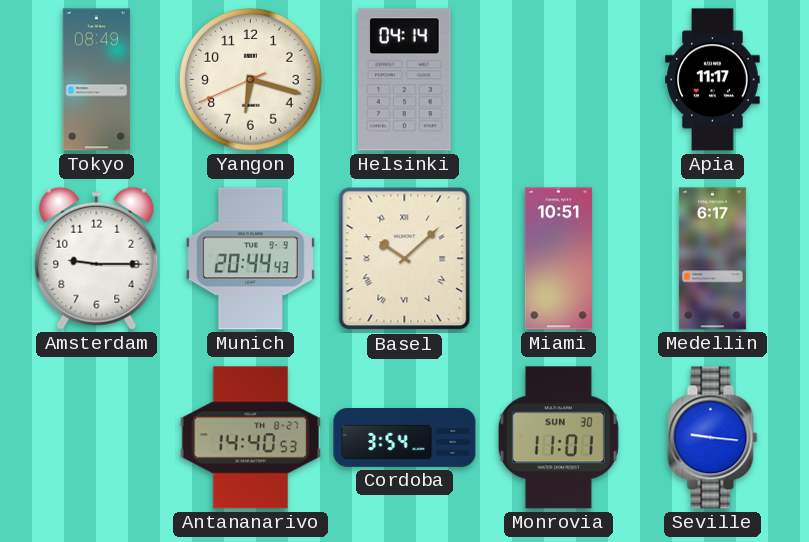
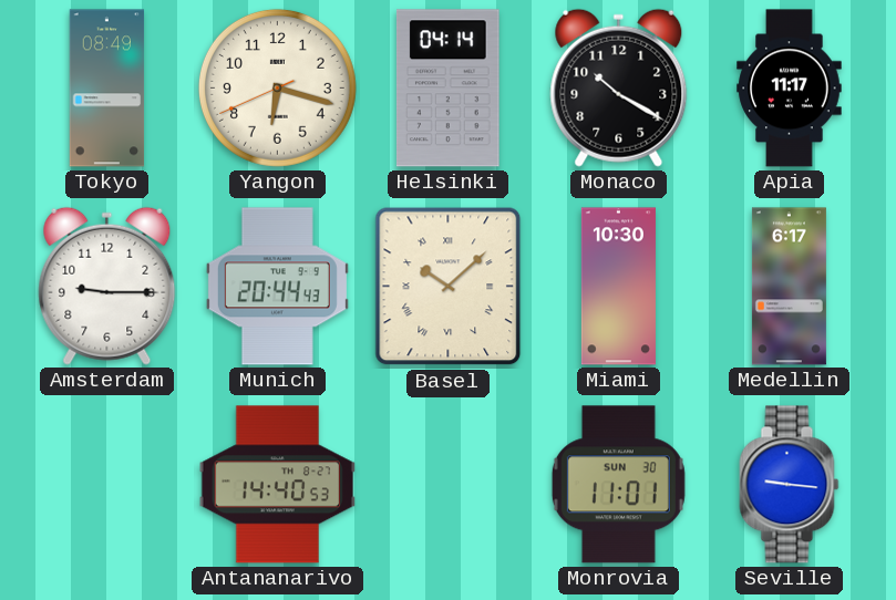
Monaco: none -> 10:20 (619, 87)
Miami: 10:51 -> 10:30 (618, 287)
Cordoba: 3:54 -> none (405, 438)
